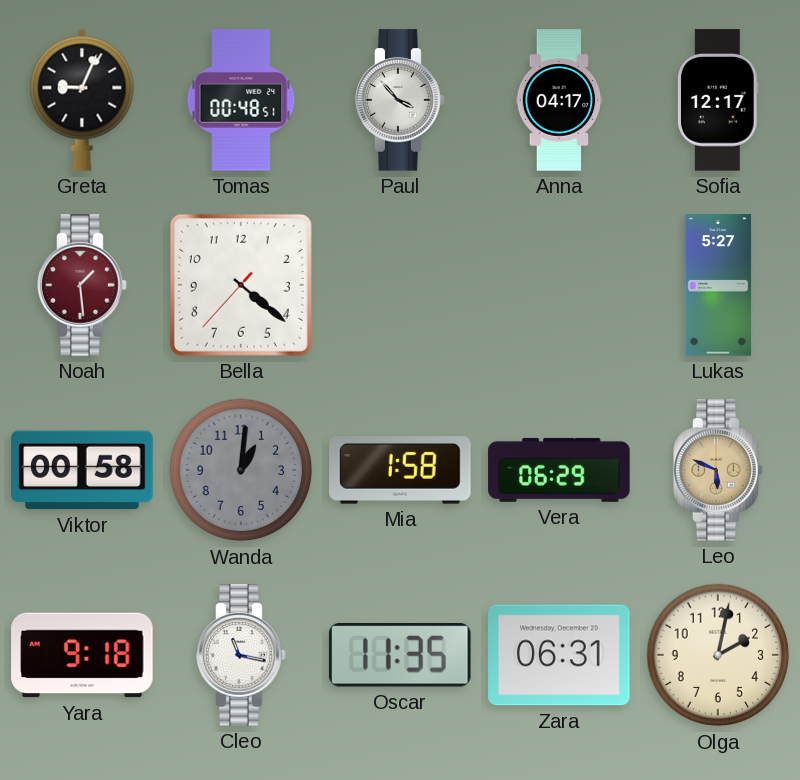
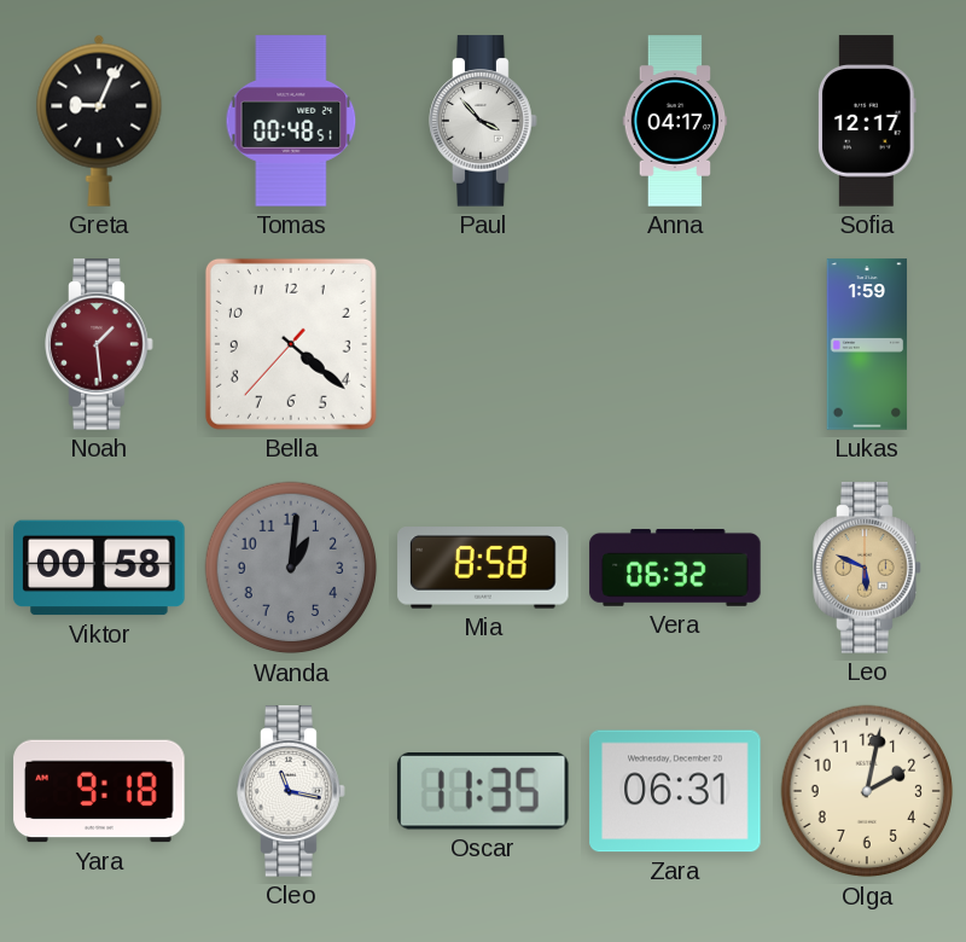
Lukas: 5:27 -> 1:59 (867, 344)
Mia: 1:58 -> 8:58 (483, 568)
Vera: 06:29 -> 06:32 (675, 568)
